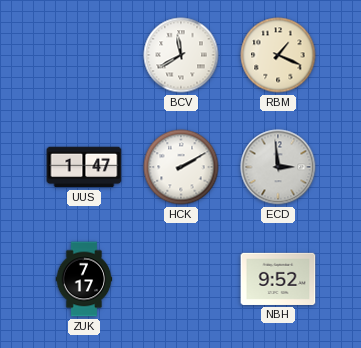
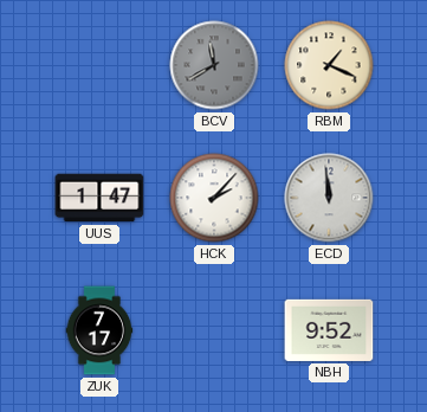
BCV dial: white -> grey (214, 65)
HCK: 2:10 -> 2:07 (214, 198)
ECD: 2:59 -> 11:59 (329, 198)
